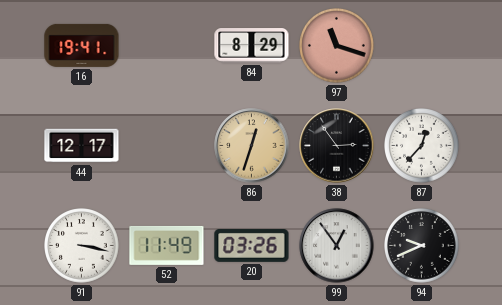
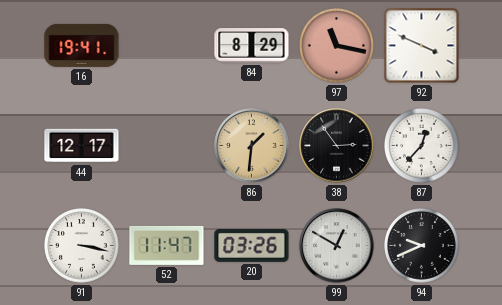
97: 11:18 -> 11:17 (337, 46)
92: none -> 3:49 (422, 46)
86: 12:33 -> 1:31 (252, 146)
52: 11:49 -> 11:47 (167, 245)
99: 12:54 -> 12:50 (337, 246)
